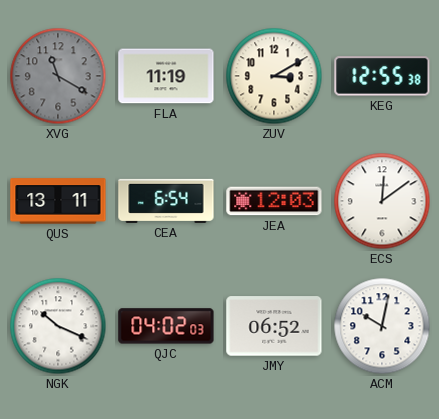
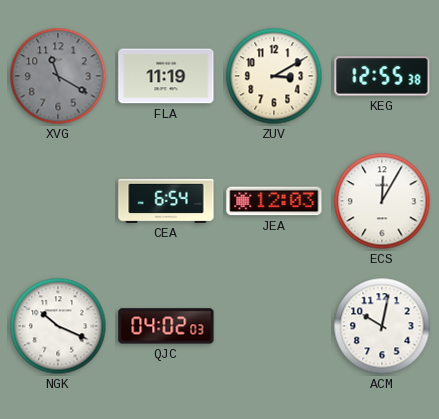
QUS: 13:11 -> none (58, 201)
ECS: 12:09 -> 12:05 (382, 201)
JMY: 06:52 -> none (274, 326)
